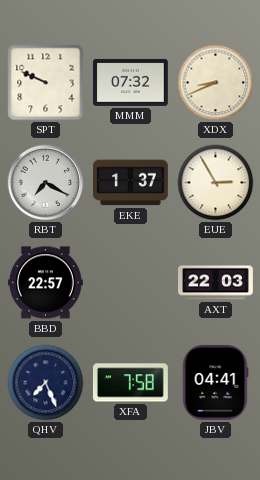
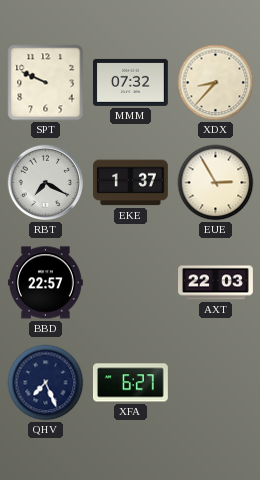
XDX: 8:41 -> 8:37 (216, 83)
XFA: 7:58 -> 6:27 (130, 383)
JBV: 04:41 -> none (215, 382)
